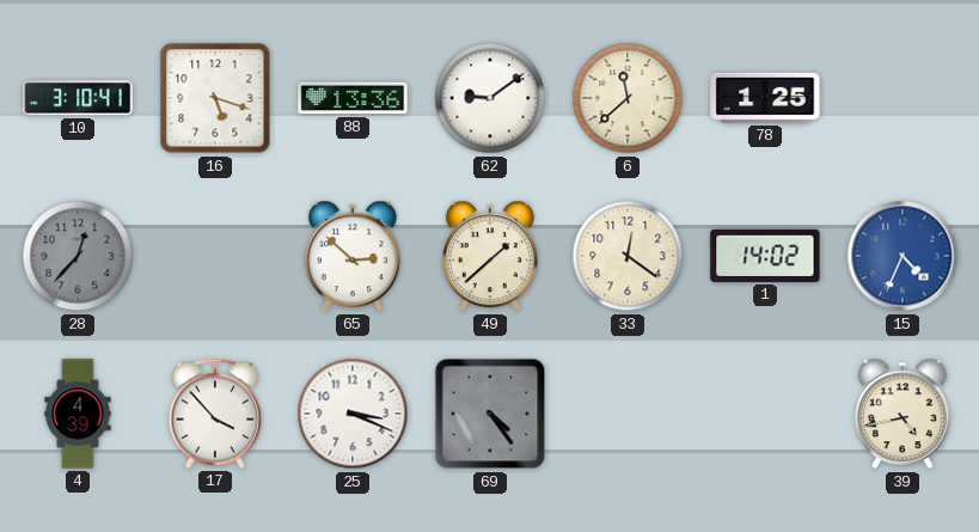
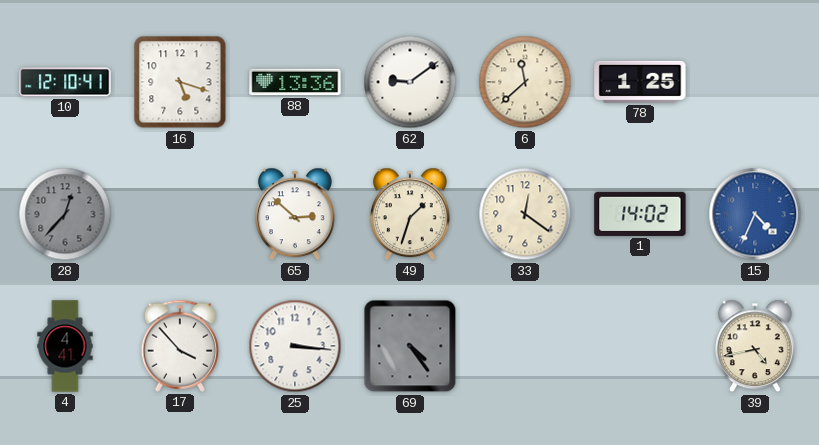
10: 3:10 -> 12:10 (65, 82)
49: 1:38 -> 1:33 (410, 214)
4: 4:39 -> 4:41 (65, 346)
25: 3:19 -> 3:16 (295, 346)
